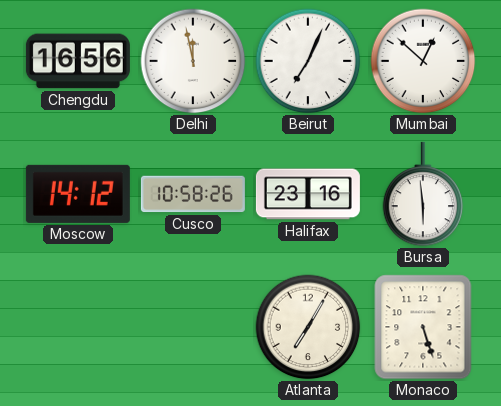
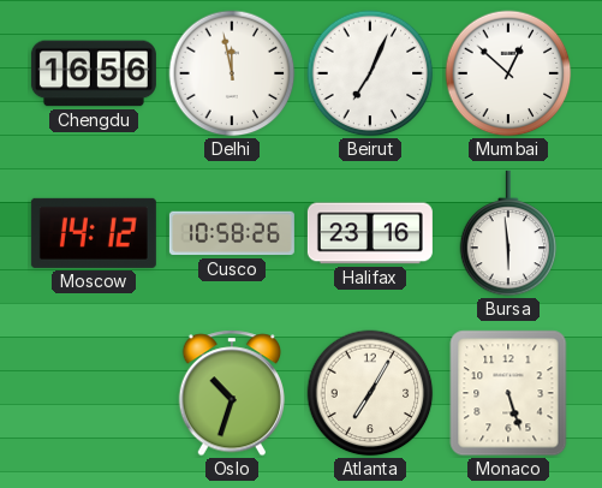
Oslo: none -> 10:33 (231, 393)
